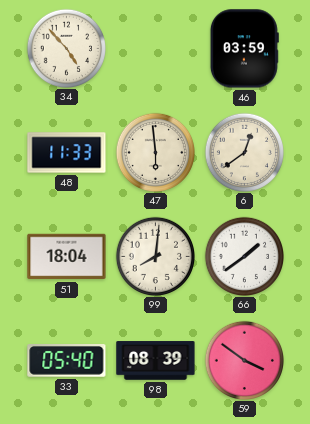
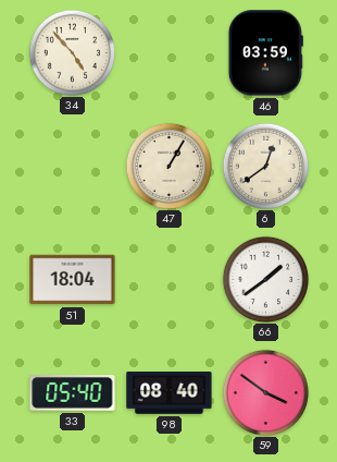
48: 11:33 -> none (67, 153)
47: 5:59 -> 1:05 (168, 166)
99: 8:01 -> none (155, 256)
98: 08:39 -> 08:40 (170, 393)
